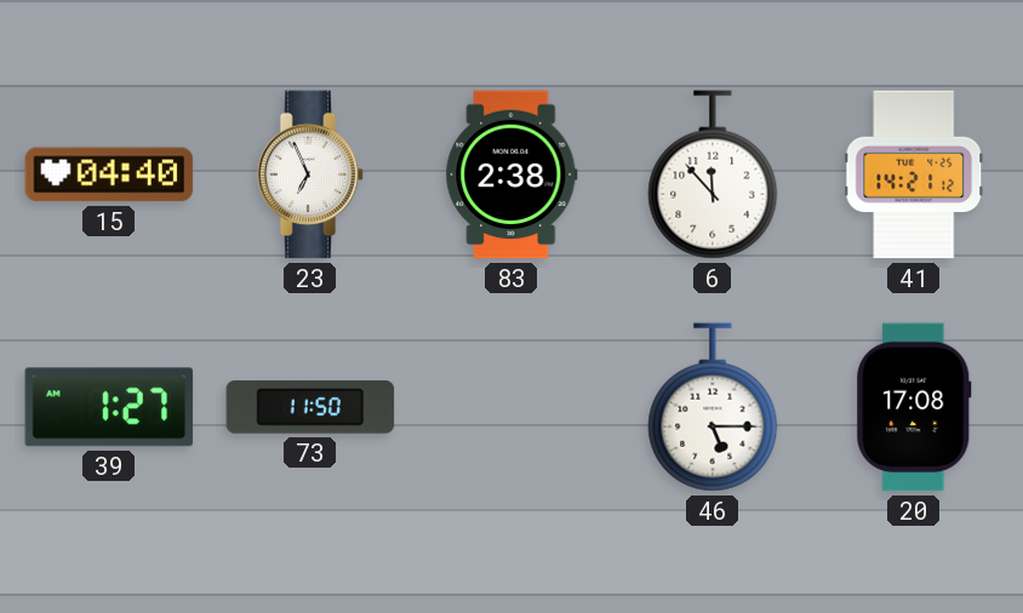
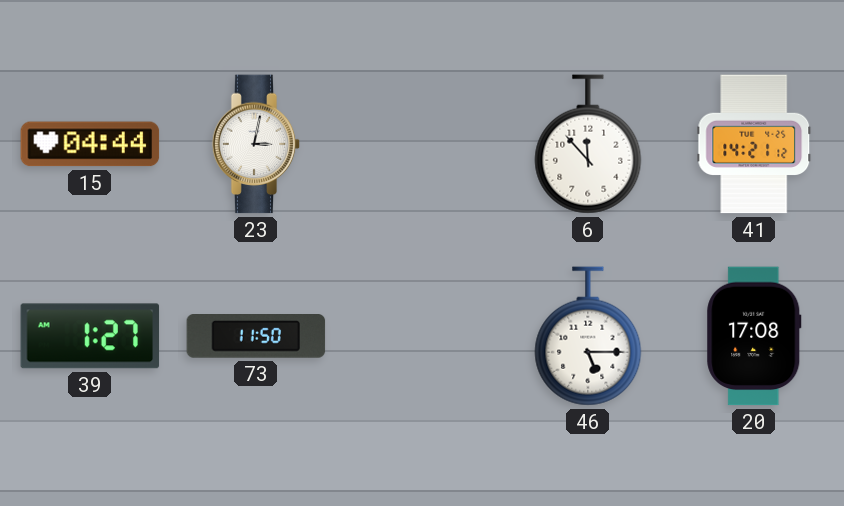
15: 04:40 -> 04:44 (90, 144)
23: 6:56 -> 3:02 (256, 144)
83: 2:38 -> none (511, 174)
